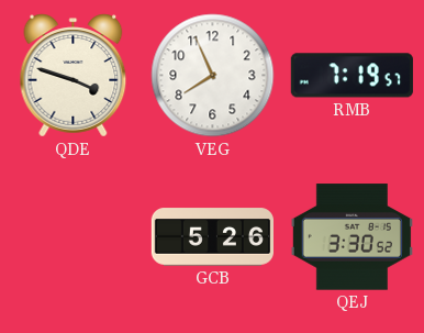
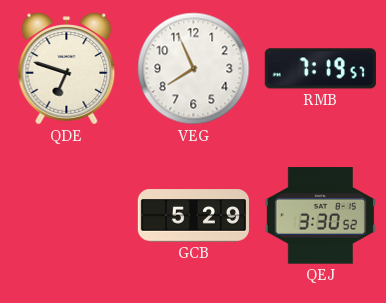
QDE: 3:48 -> 6:48 (67, 69)
GCB: 5:26 -> 5:29 (193, 216)
